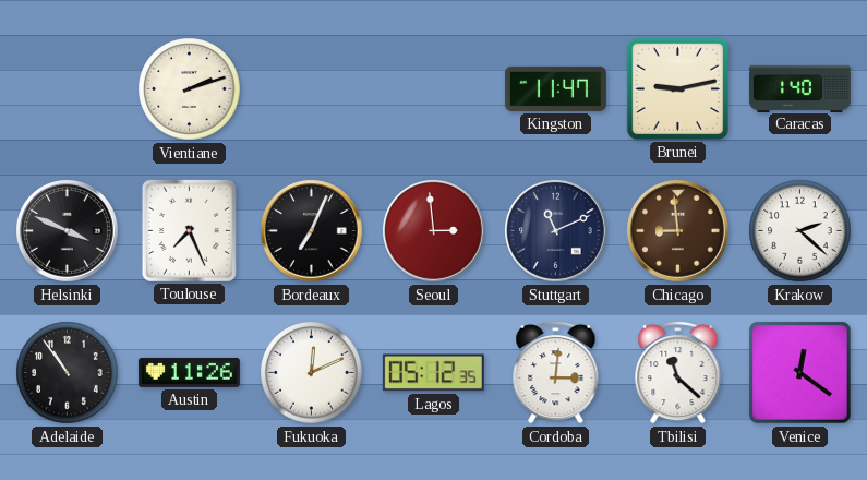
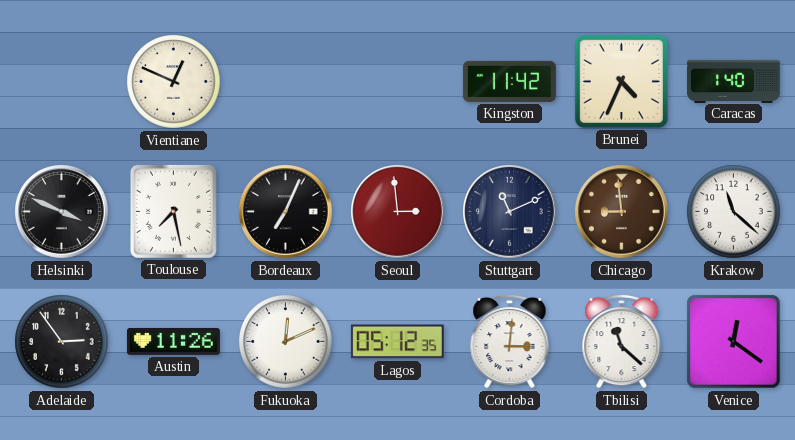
Vientiane: 2:12 -> 12:49 (174, 82)
Kingston: 11:47 -> 11:42 (509, 81)
Brunei: 9:13 -> 4:34 (621, 81)
Toulouse: 7:26 -> 7:28 (173, 211)
Krakow: 2:22 -> 11:22 (734, 212)
Adelaide: 10:54 -> 2:54 (62, 342)
